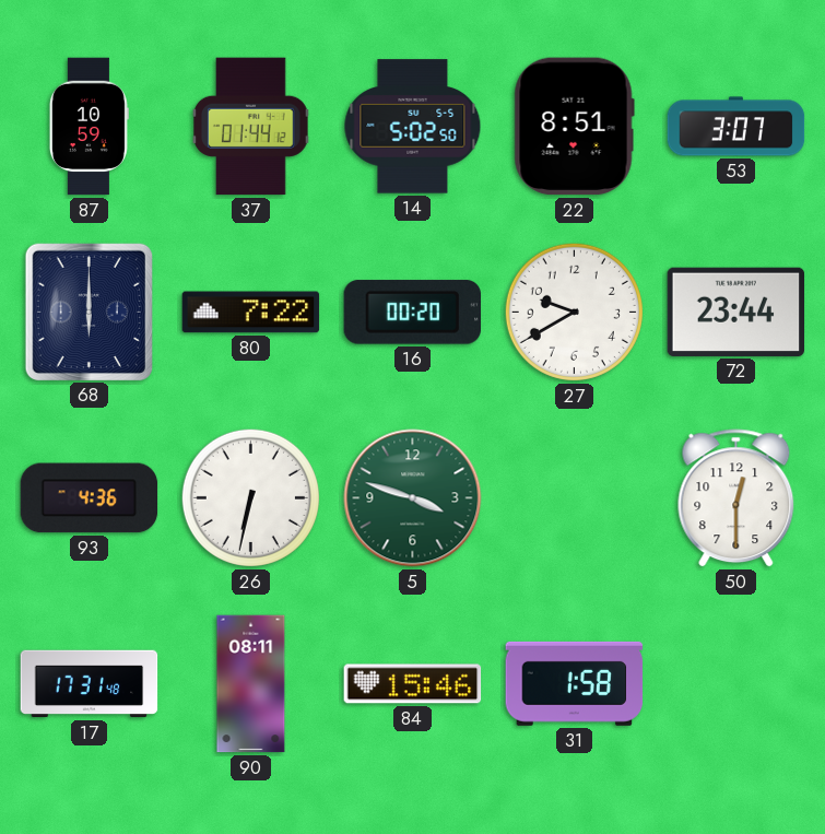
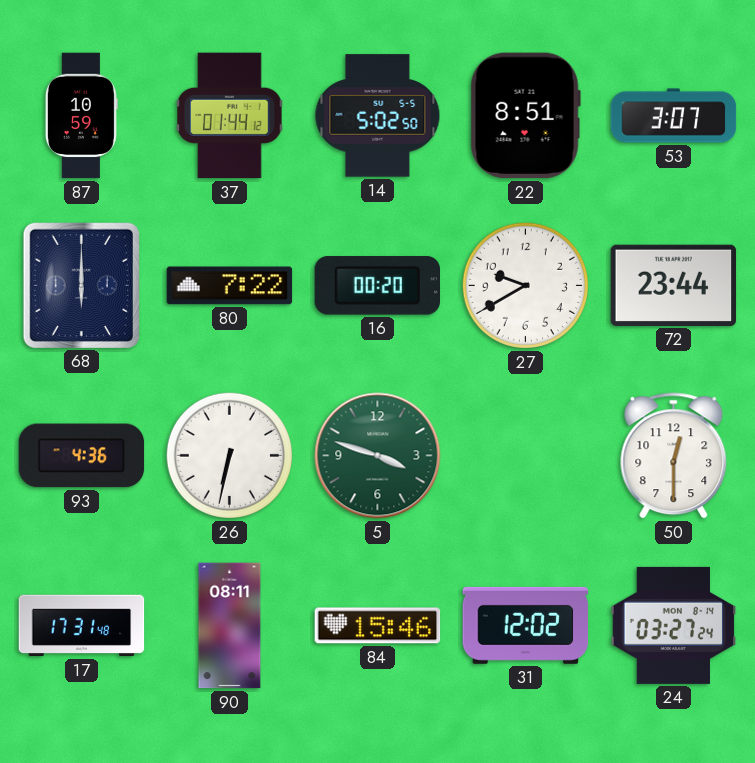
31: 1:58 -> 12:02 (526, 625)
24: none -> 03:27 (674, 625)
